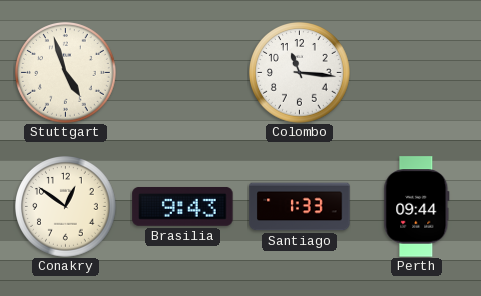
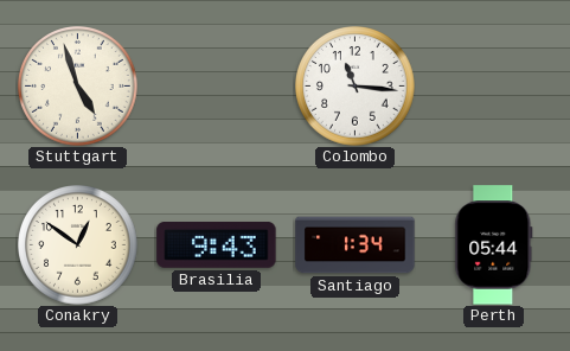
Santiago: 1:33 -> 1:34 (356, 245)
Perth: 09:44 -> 05:44 (494, 245)
